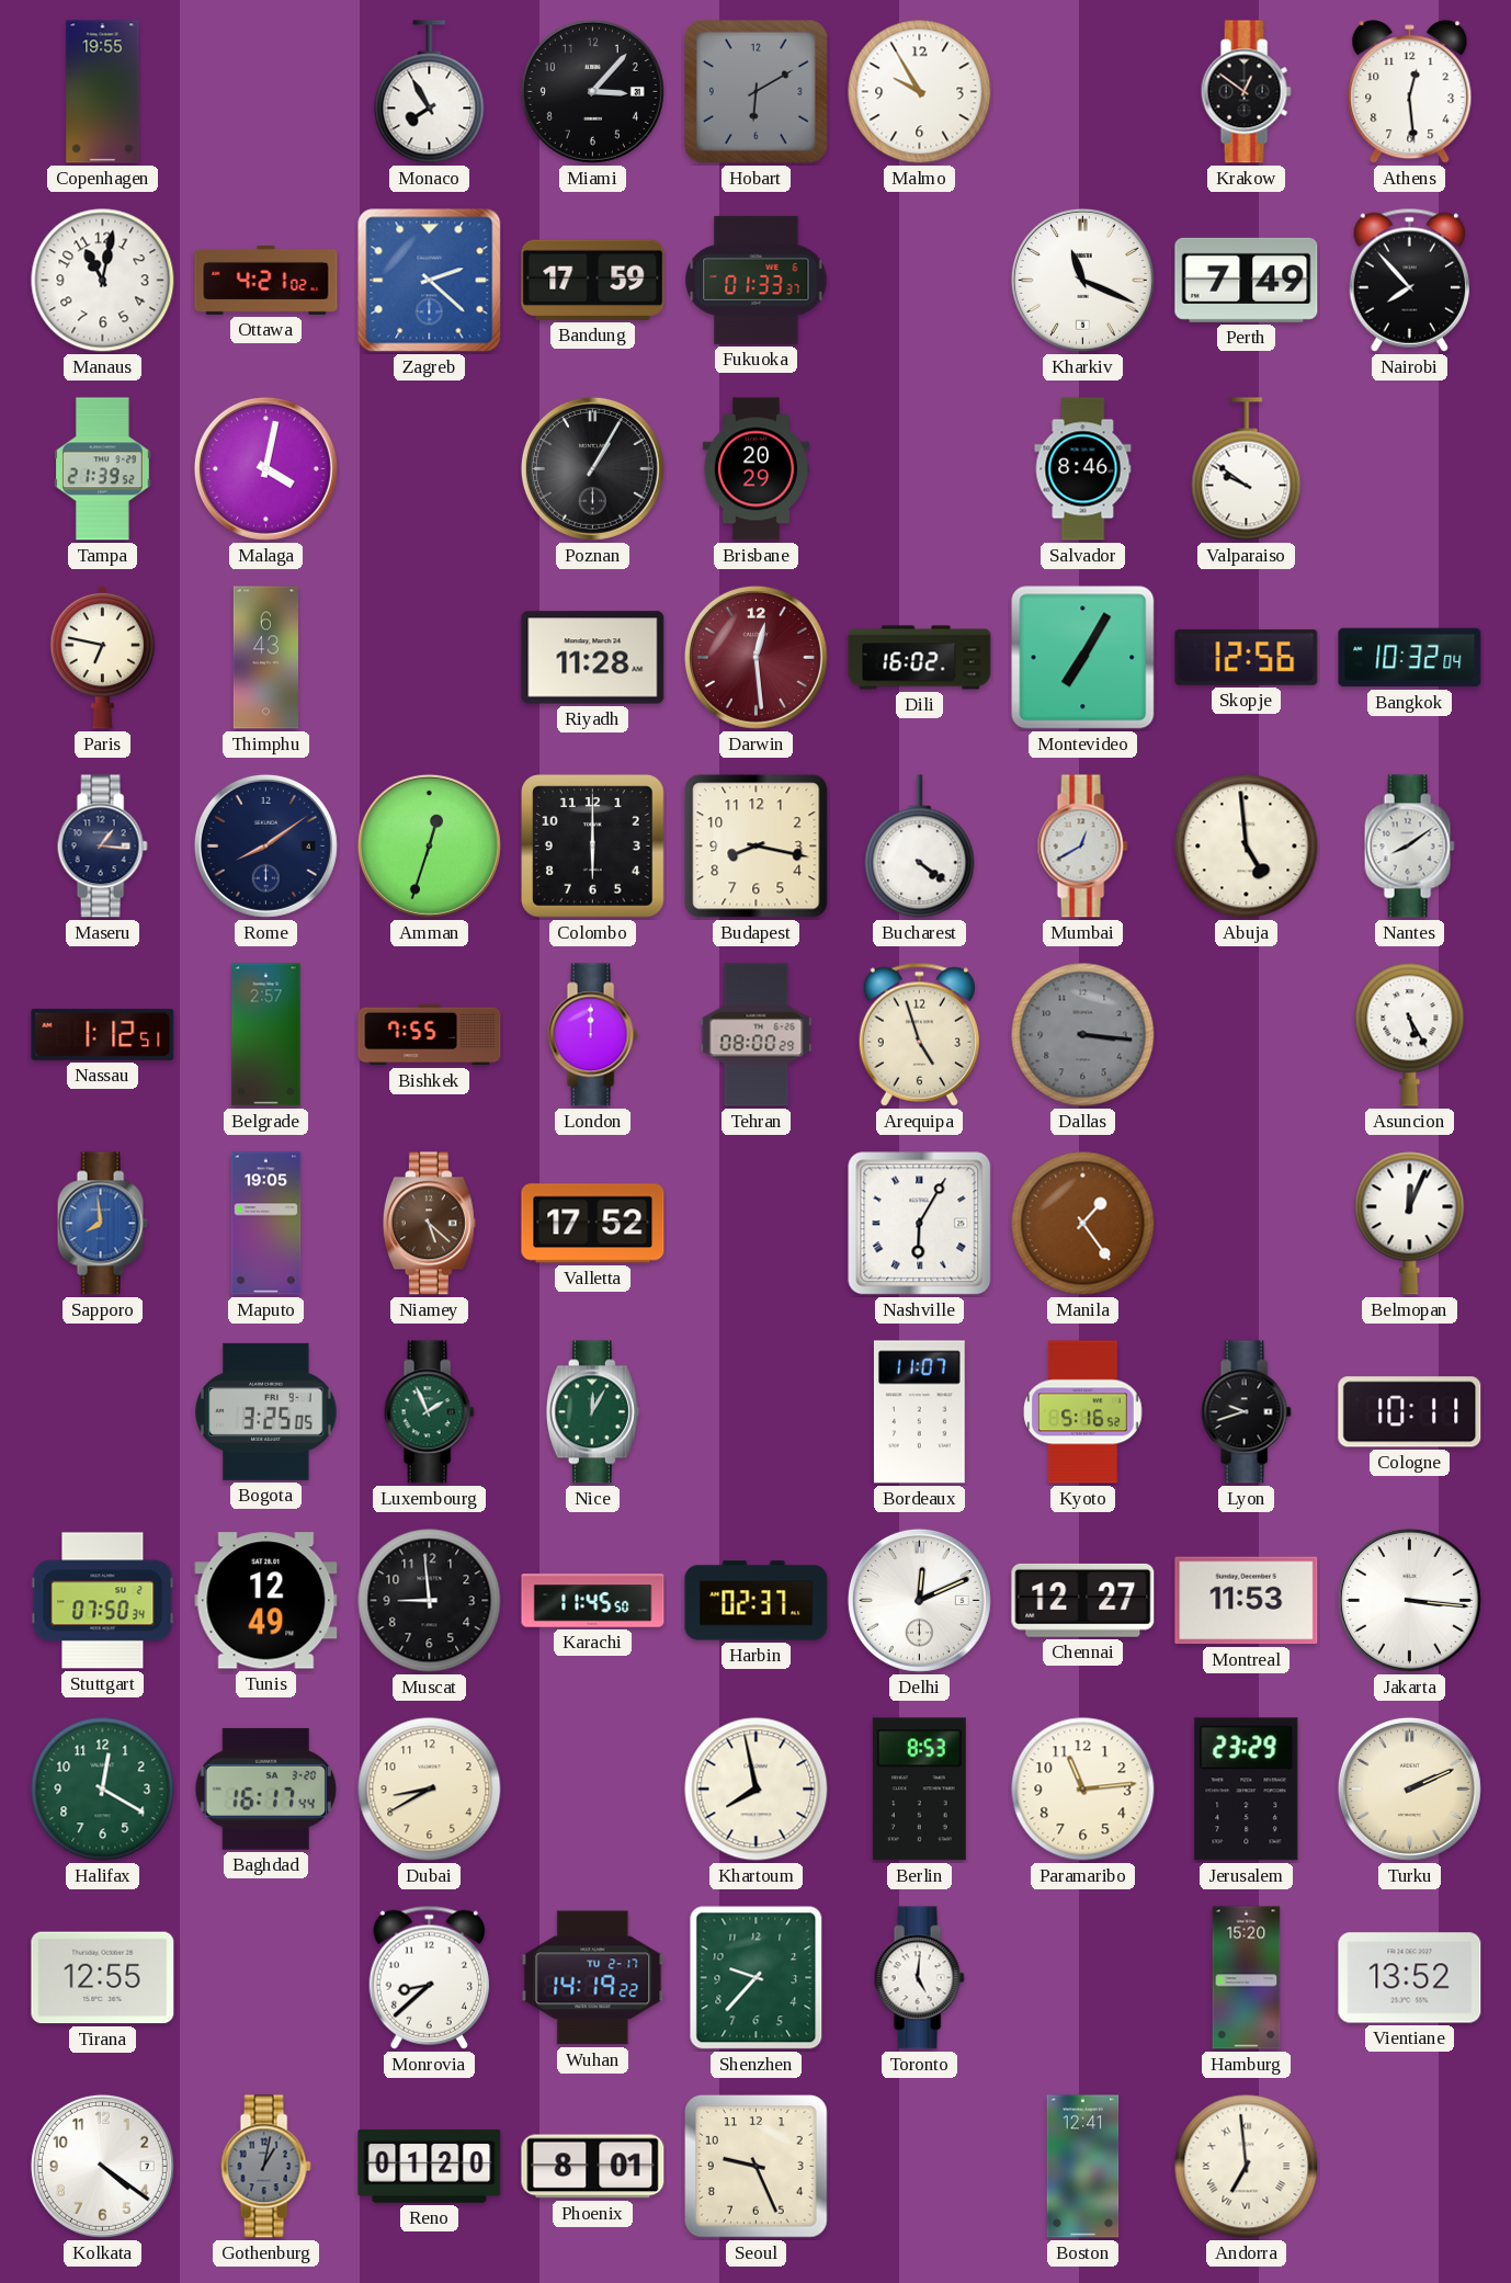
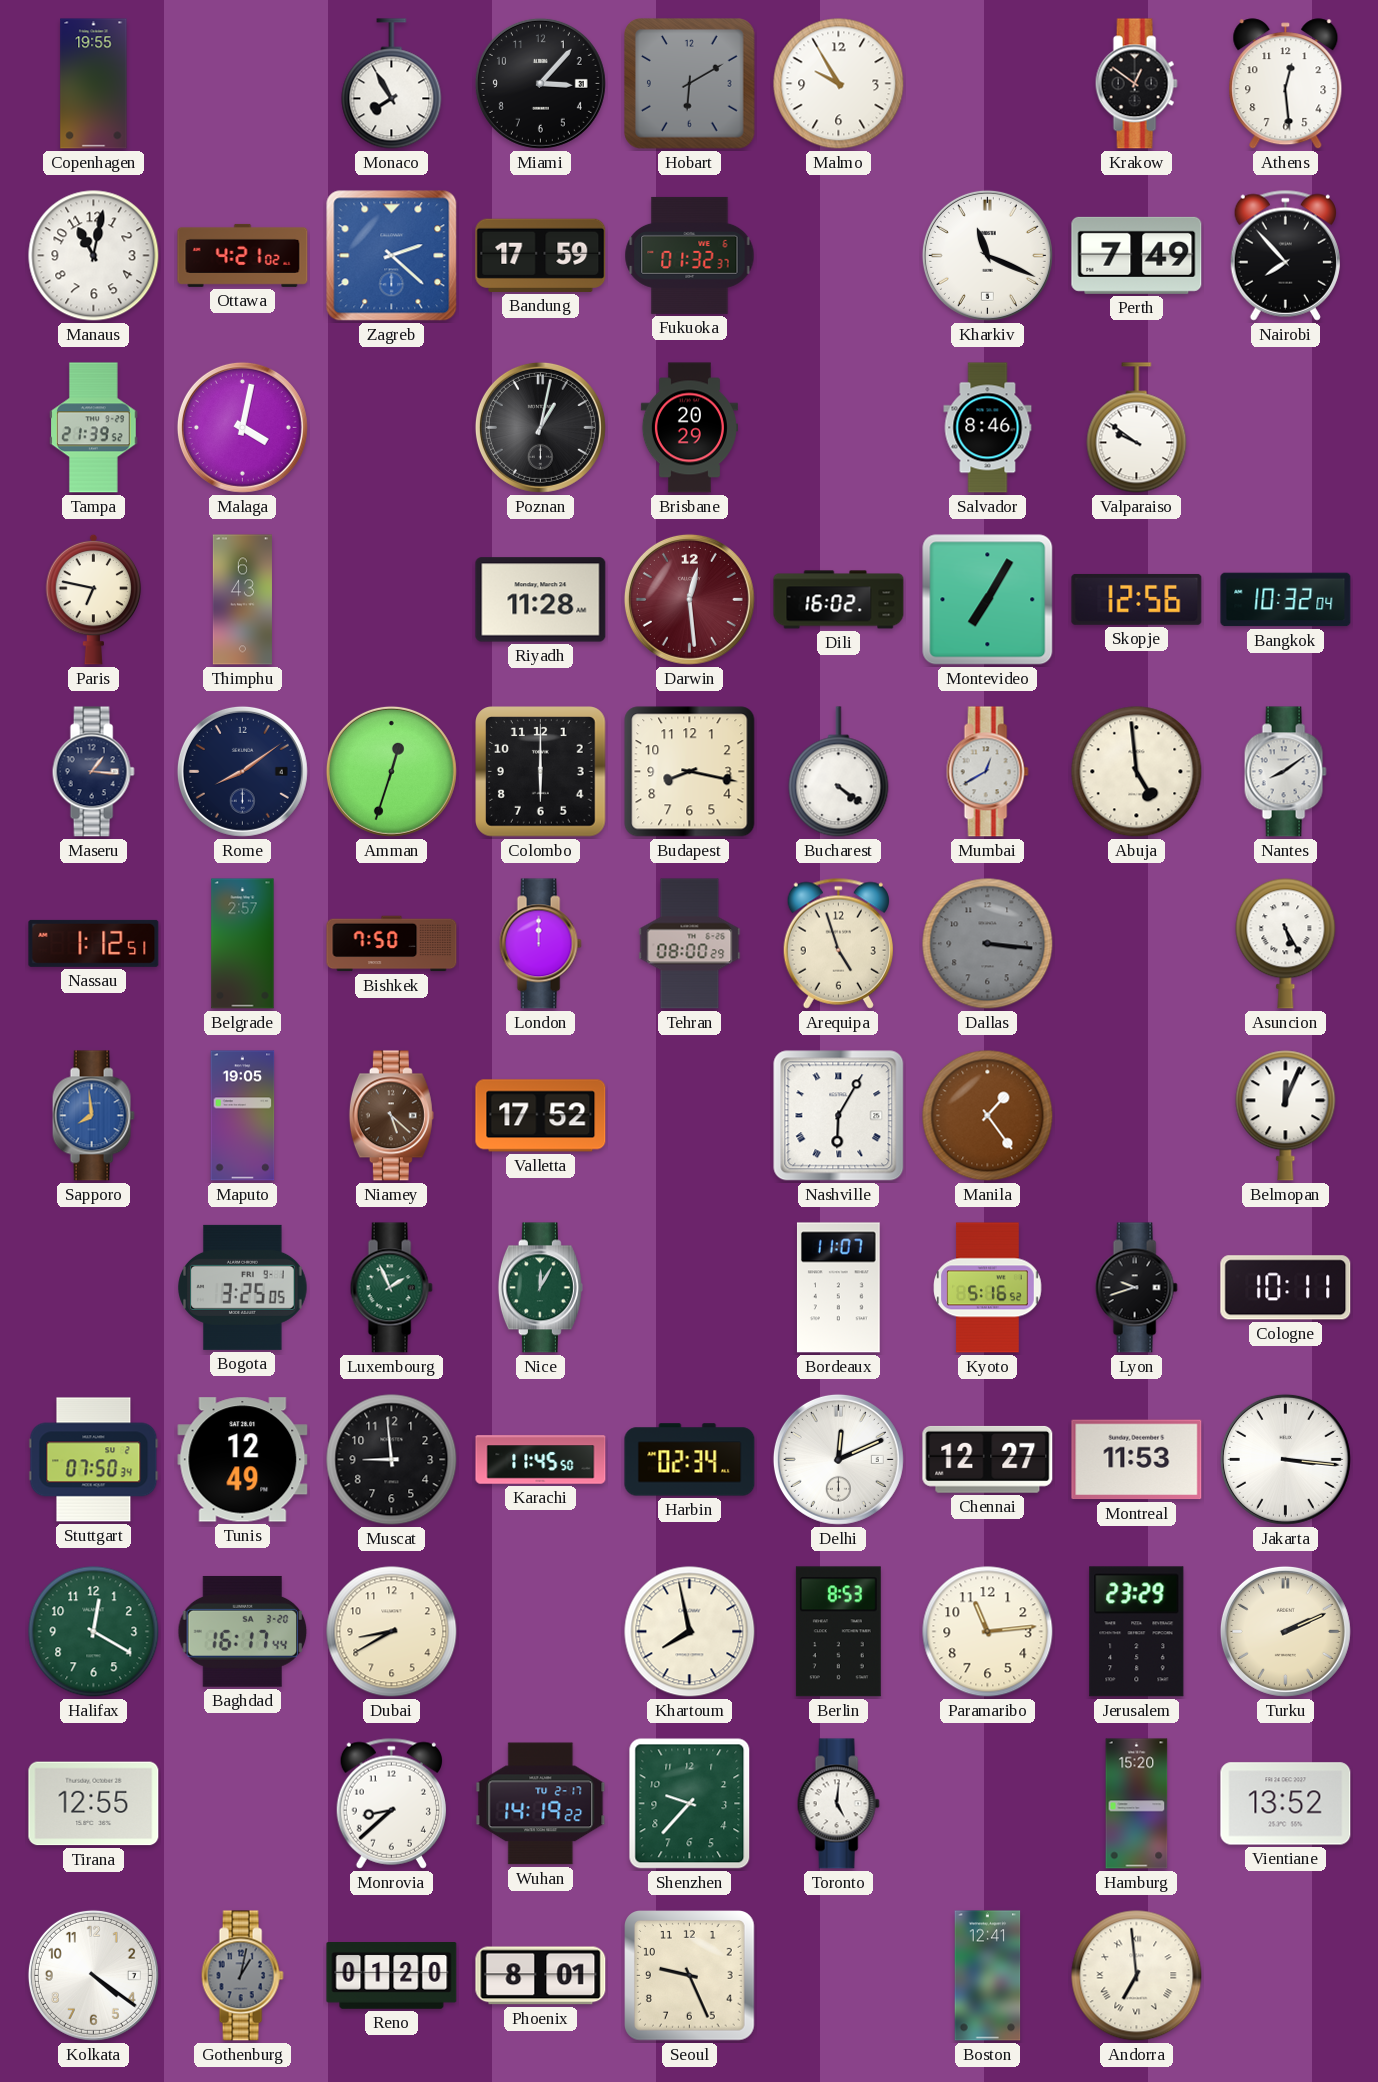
Fukuoka: 01:33 -> 01:32 (690, 255)
Poznan: 1:05 -> 1:02 (540, 427)
Bishkek: 7:55 -> 7:50 (392, 944)
Harbin: 02:37 -> 02:34 (690, 1460)
